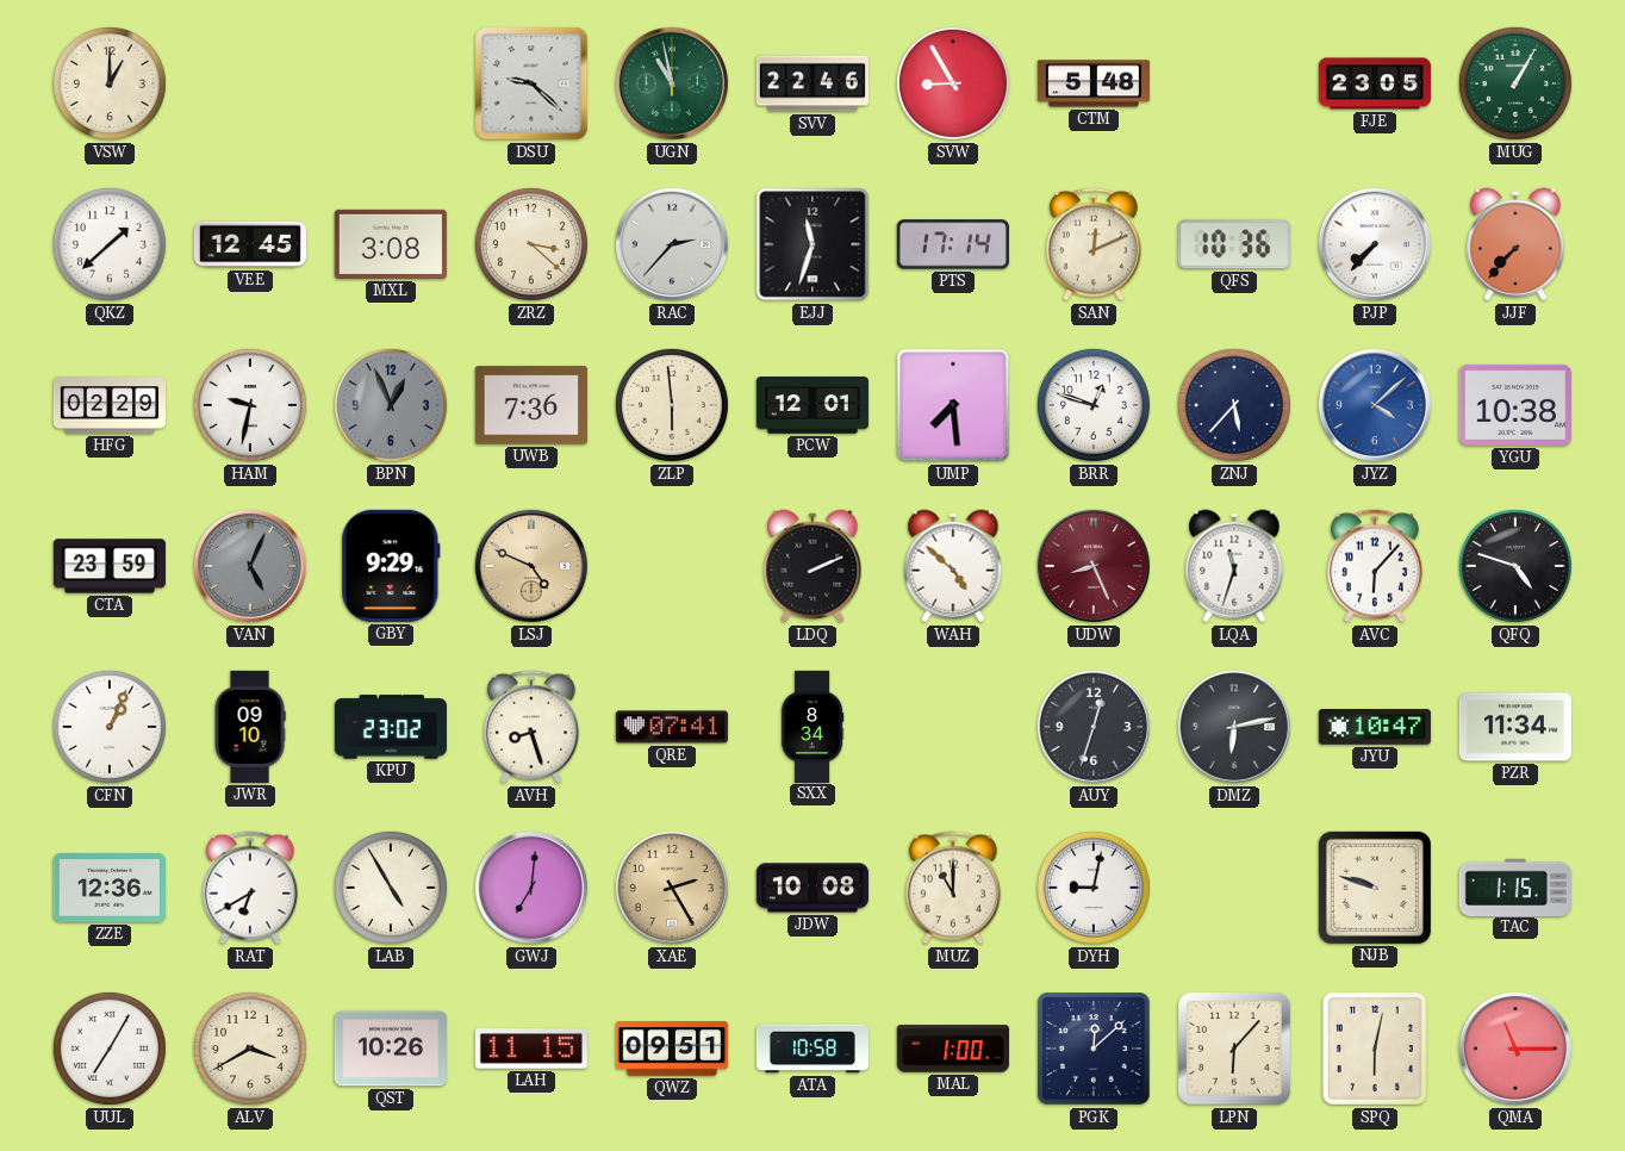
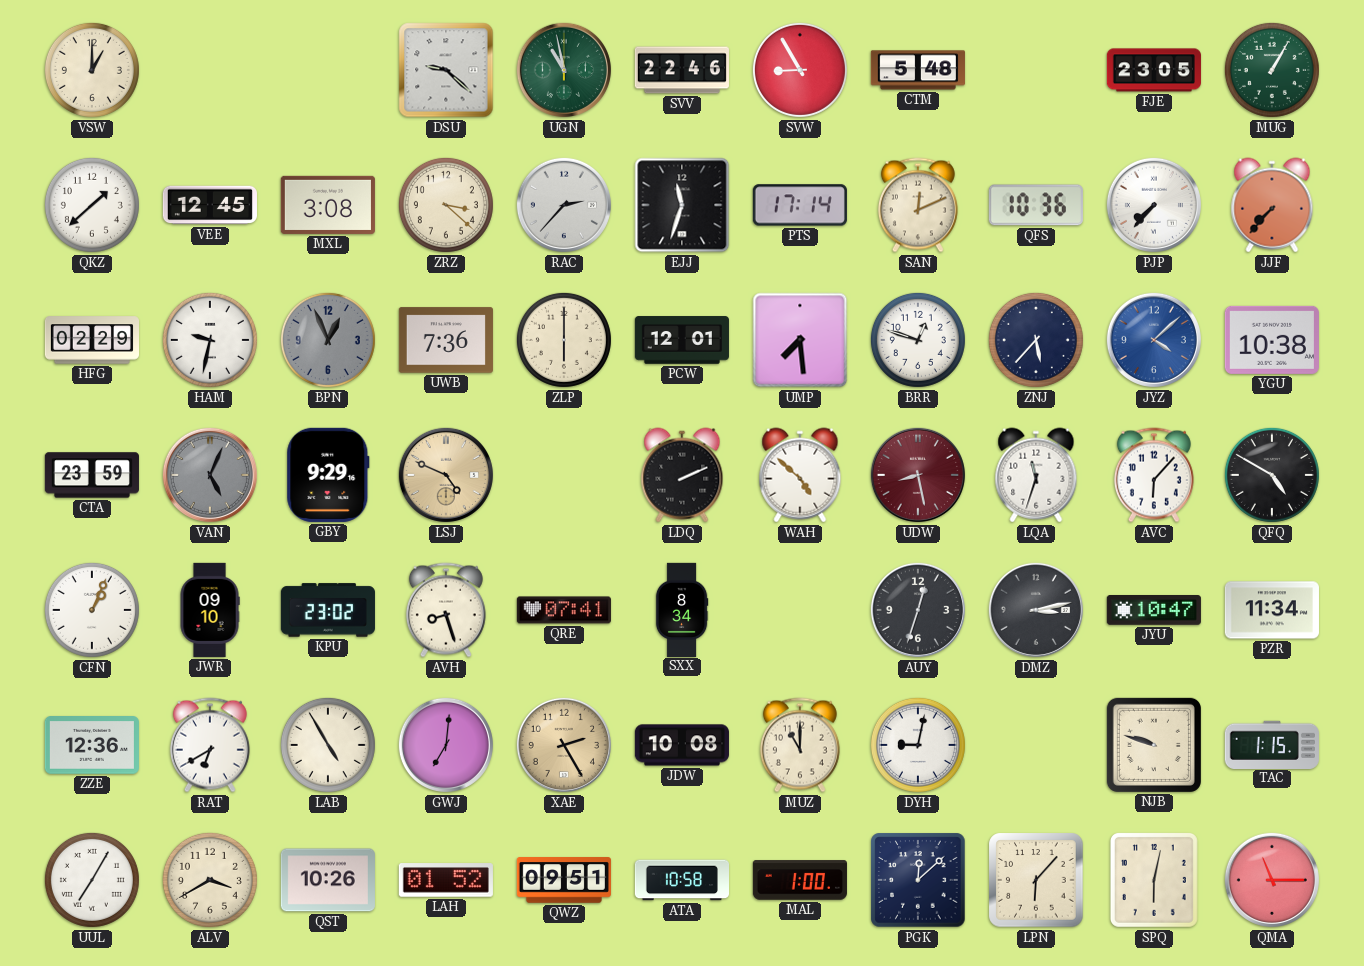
ZLP: 5:59 -> 6:00 (564, 340)
UDW: 8:26 -> 8:28 (918, 475)
QFQ: 4:48 -> 4:50 (1272, 475)
DMZ: 6:13 -> 3:13 (1036, 610)
LAH: 11:15 -> 01:52 (446, 880)
